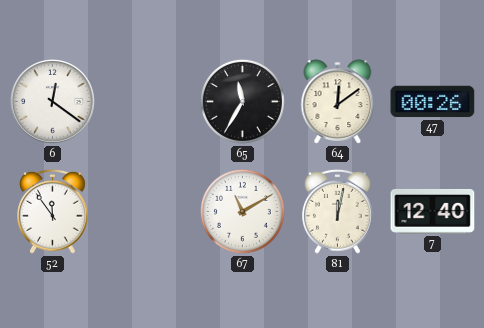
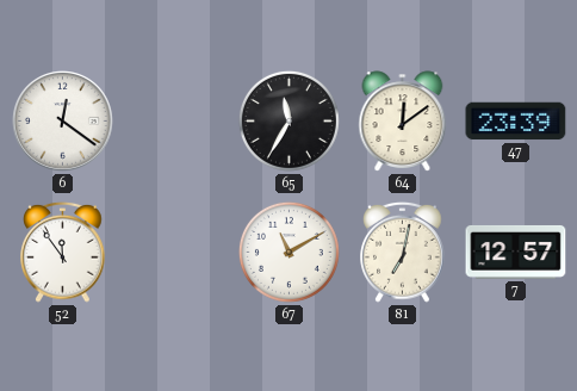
47: 00:26 -> 23:39 (516, 122)
81: 12:02 -> 7:02 (403, 252)
7: 12:40 -> 12:57 (516, 252)
